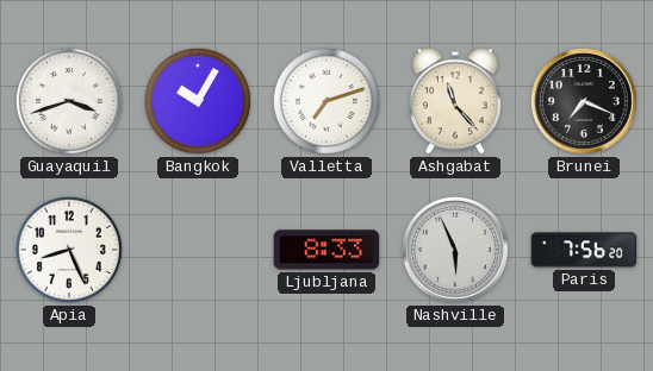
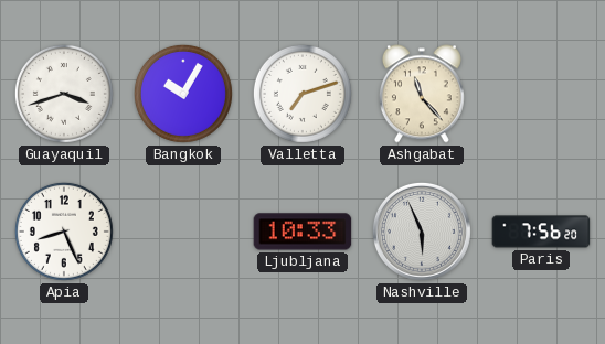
Brunei: 7:19 -> none (584, 101)
Ljubljana: 8:33 -> 10:33 (302, 232)
